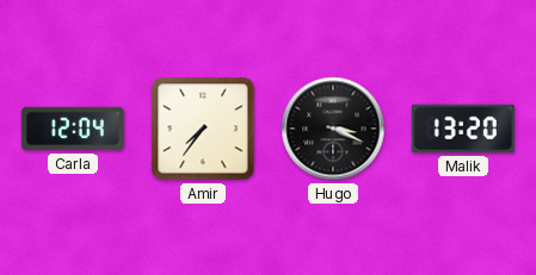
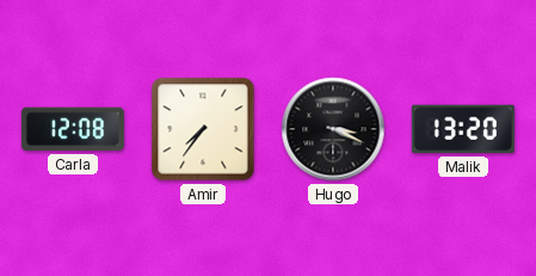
Carla: 12:04 -> 12:08 (73, 129)
